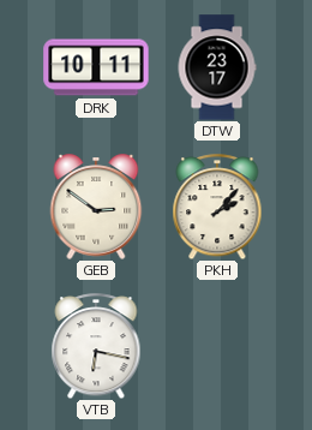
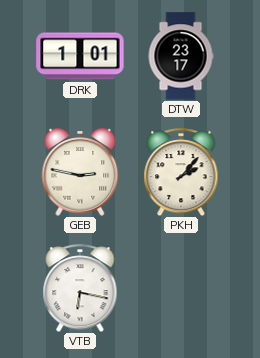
DRK: 10:11 -> 1:01 (80, 56)
GEB: 2:51 -> 2:47 (80, 172)
